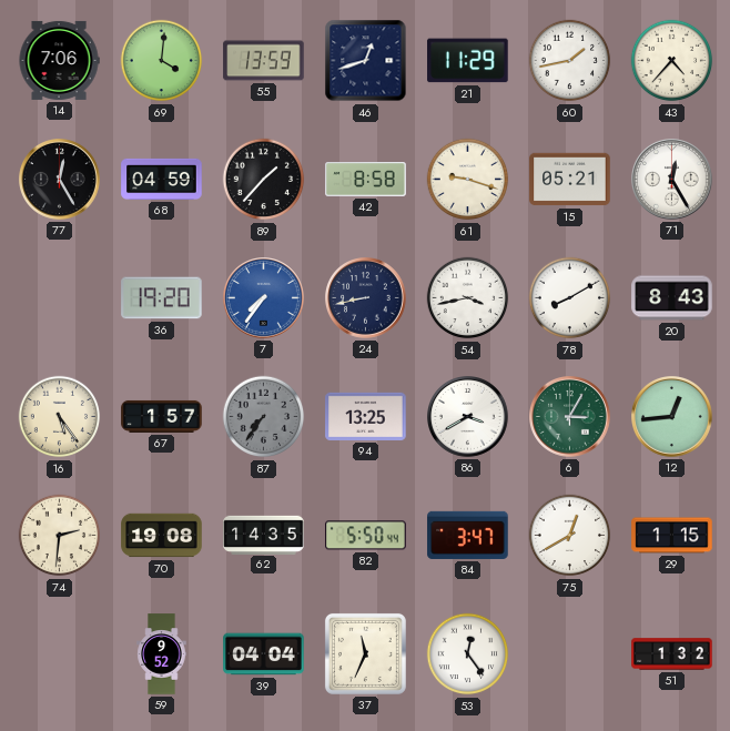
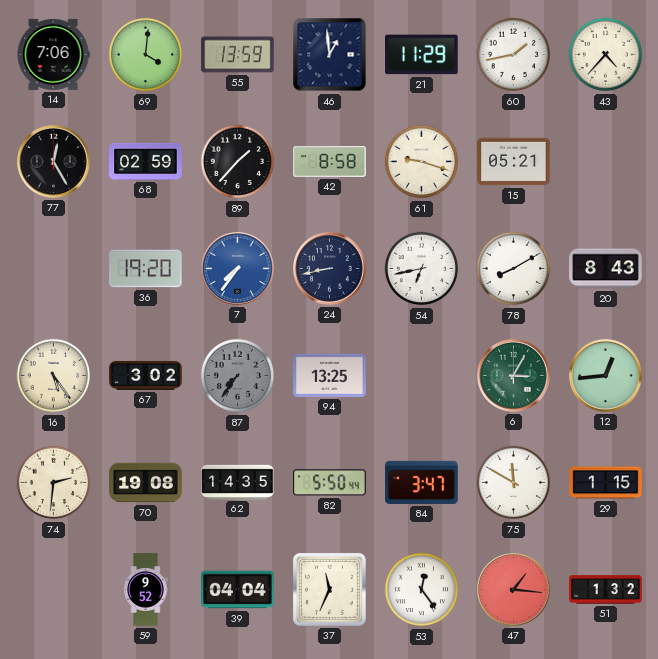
46: 12:42 -> 12:59 (330, 55)
68: 04:59 -> 02:59 (146, 161)
71: 12:25 -> none (672, 180)
54: 3:43 -> 6:43 (422, 269)
67: 1:57 -> 3:02 (146, 375)
86: 3:40 -> none (468, 417)
75: 12:40 -> 11:50 (514, 483)
47: none -> 1:16 (514, 590)
